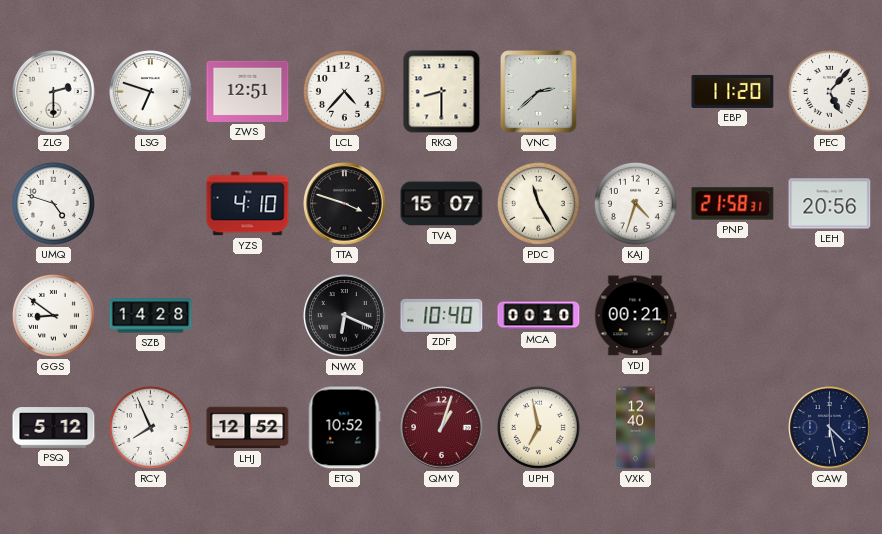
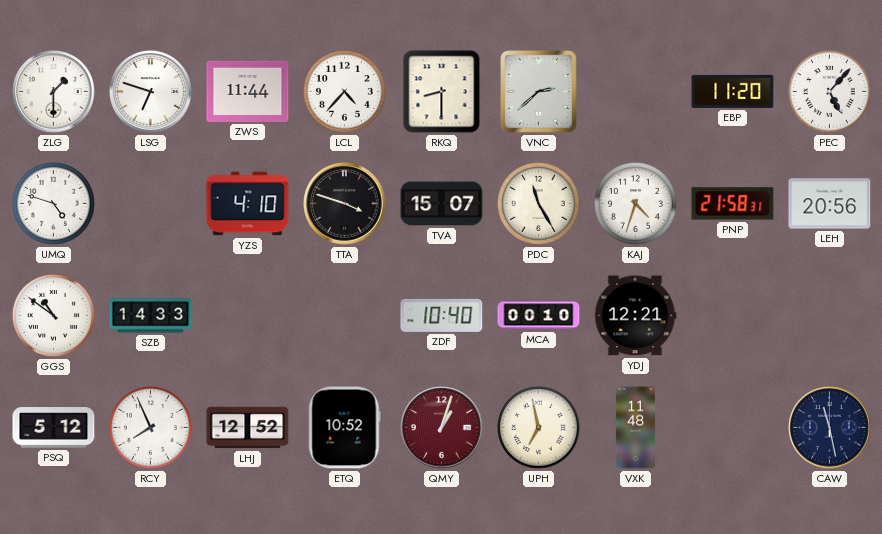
ZLG: 2:30 -> 1:30 (54, 92)
ZWS: 12:51 -> 11:44 (248, 91)
GGS: 8:51 -> 10:51 (53, 315)
SZB: 14:28 -> 14:33 (151, 316)
NWX: 6:19 -> none (345, 316)
YDJ: 00:21 -> 12:21 (635, 316)
VXK: 12:40 -> 11:48 (635, 428)
CAW: 4:28 -> 11:28 (830, 428)
